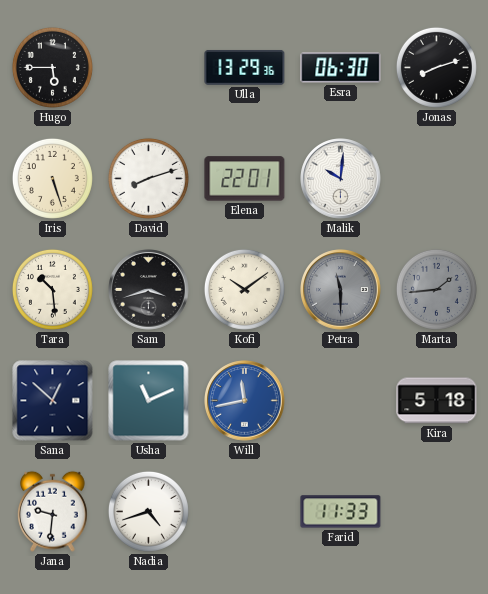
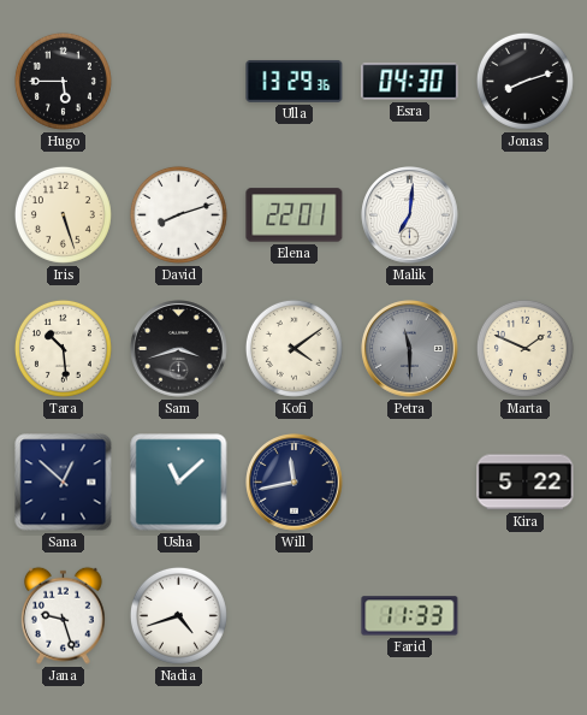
Esra: 06:30 -> 04:30 (410, 82)
Malik: 10:01 -> 7:01 (410, 215)
Kofi: 10:09 -> 4:09 (293, 348)
Marta: 1:44 -> 1:49 (524, 348)
Marta dial: grey -> cream (524, 348)
Usha: 11:11 -> 11:08 (179, 483)
Will dial: blue -> navy (295, 483)
Kira: 5:18 -> 5:22 (526, 483)
Jana: 9:31 -> 9:27 (64, 615)
